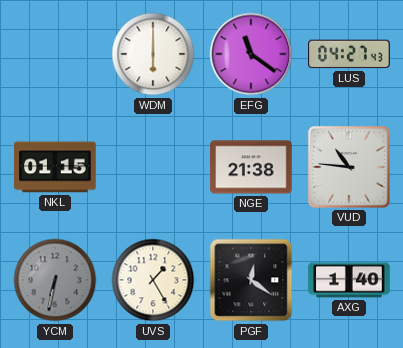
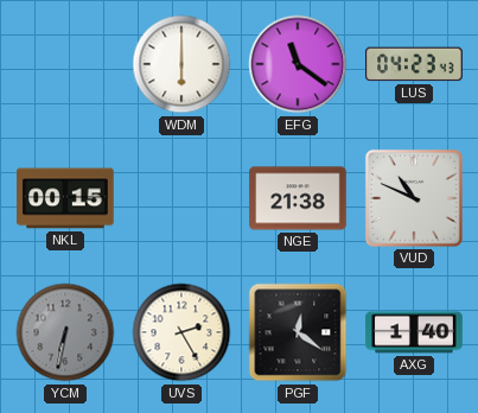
LUS: 04:27 -> 04:23 (414, 64)
NKL: 01:15 -> 00:15 (65, 198)
VUD: 10:46 -> 10:49 (414, 198)
UVS: 1:25 -> 2:25 (181, 332)
